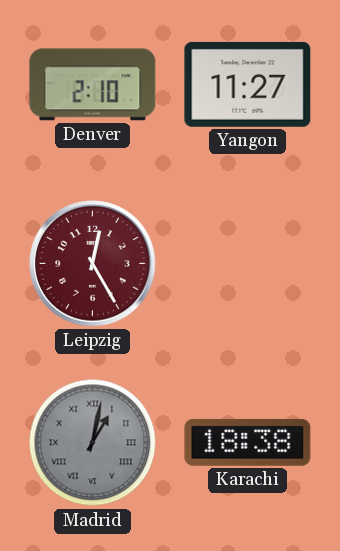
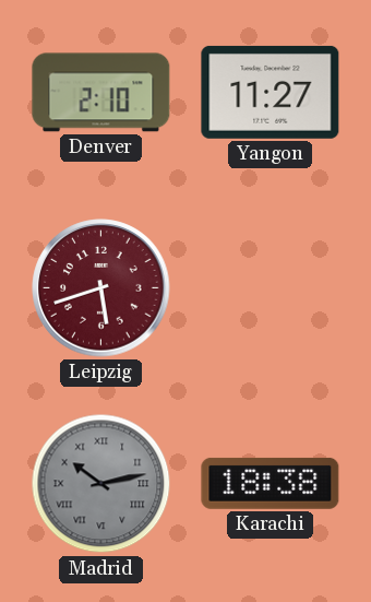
Leipzig: 12:25 -> 5:42 (101, 288)
Madrid: 1:02 -> 10:13 (101, 484)
